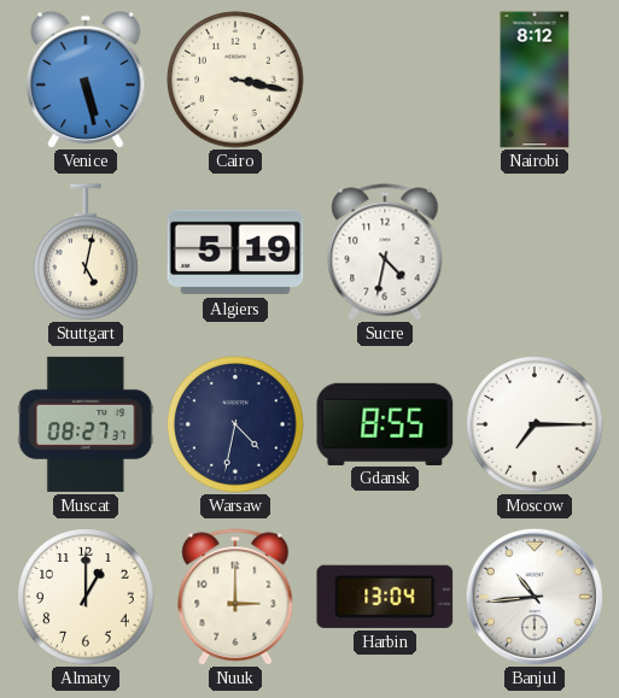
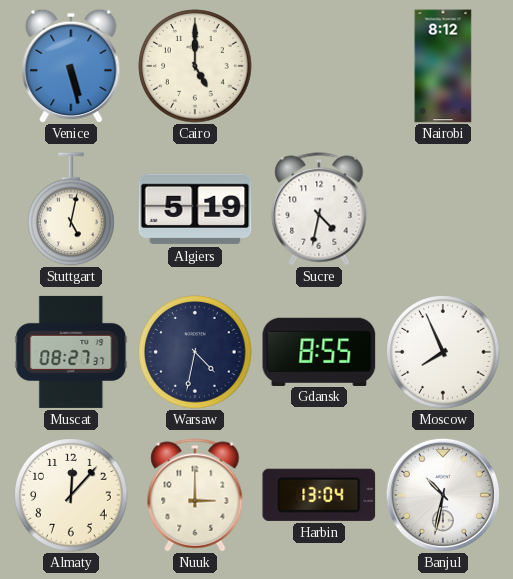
Cairo: 3:17 -> 5:00 (195, 66)
Moscow: 7:15 -> 7:56 (443, 352)
Almaty: 1:00 -> 12:07 (71, 495)
Banjul: 10:44 -> 10:32 (443, 495)
